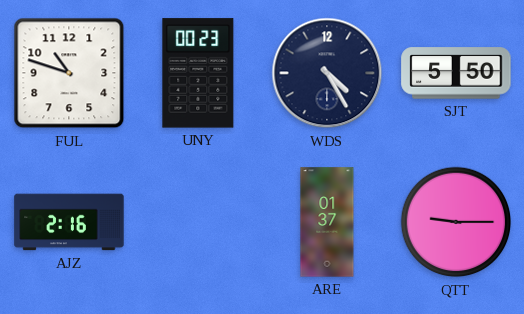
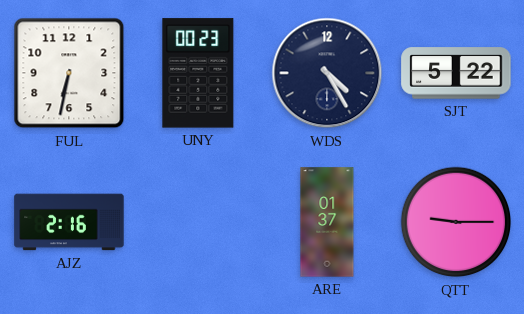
FUL: 10:48 -> 6:32 (69, 73)
SJT: 5:50 -> 5:22 (456, 73)
